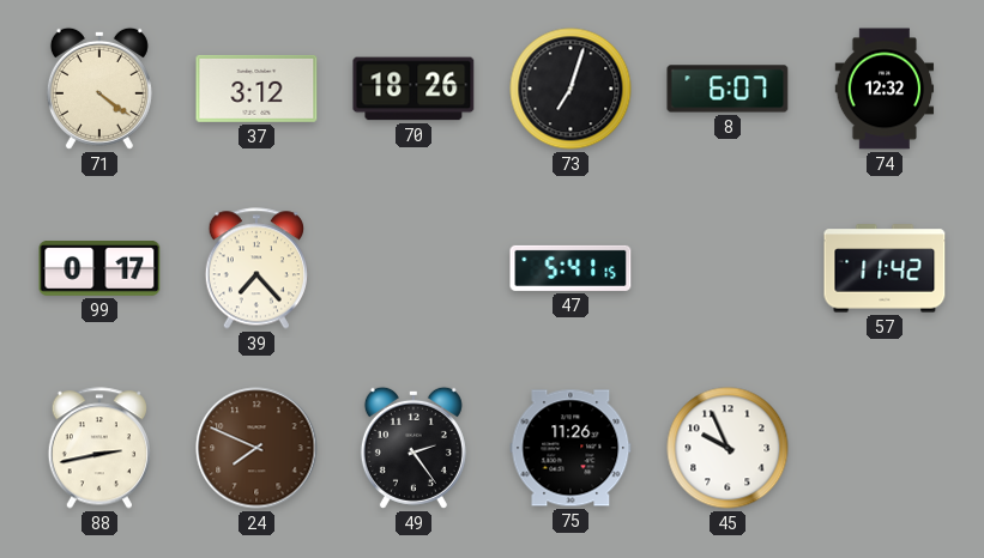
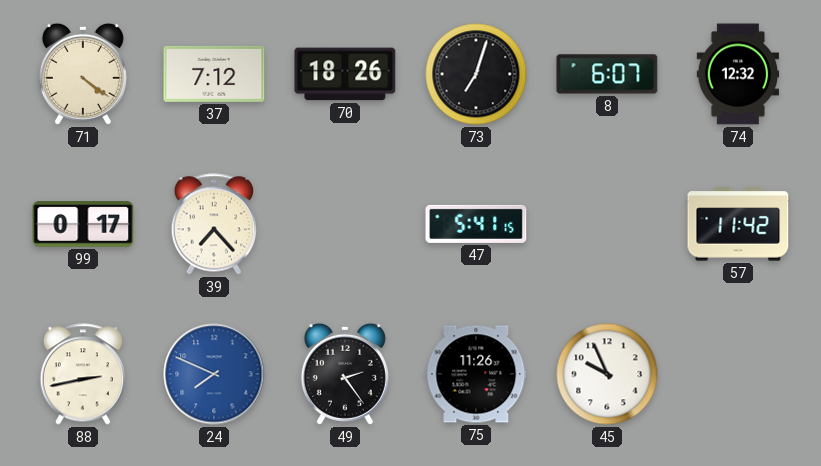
37: 3:12 -> 7:12 (214, 74)
24 dial: brown -> blue (214, 374)
